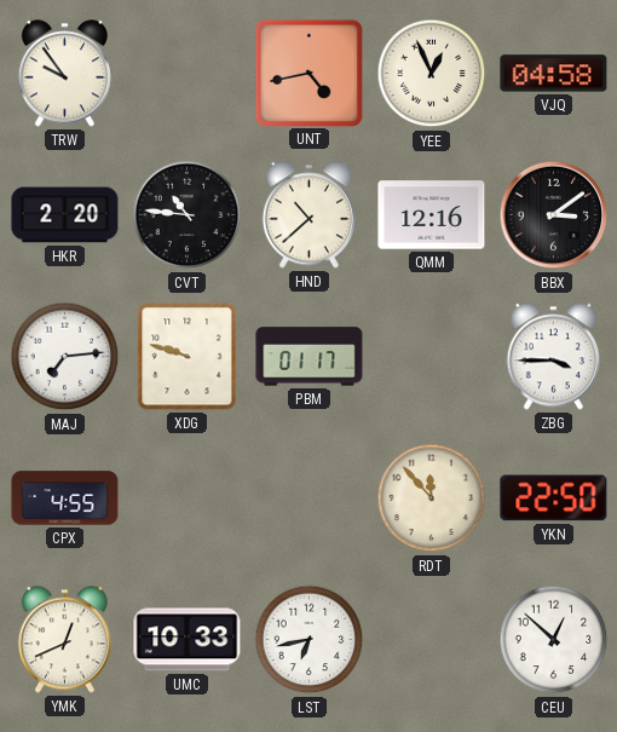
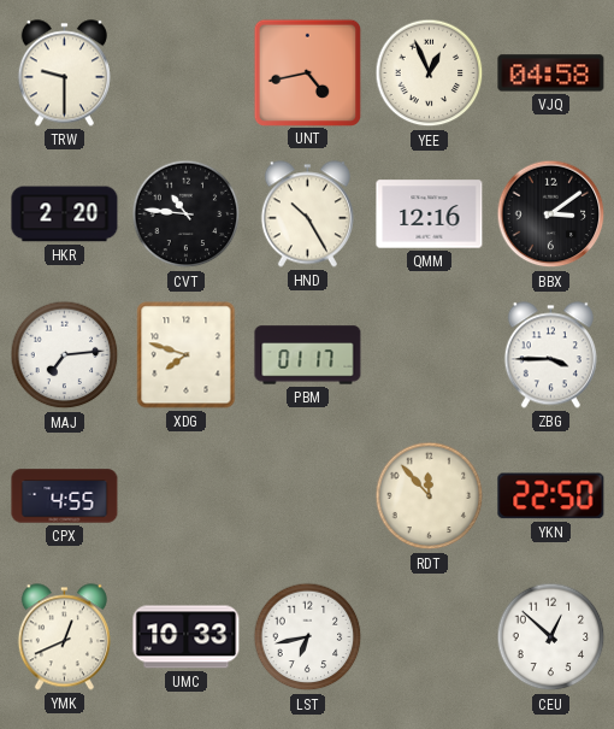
TRW: 9:54 -> 9:30 (64, 74)
HND: 10:38 -> 10:25 (307, 214)
XDG: 9:48 -> 7:48 (187, 355)
